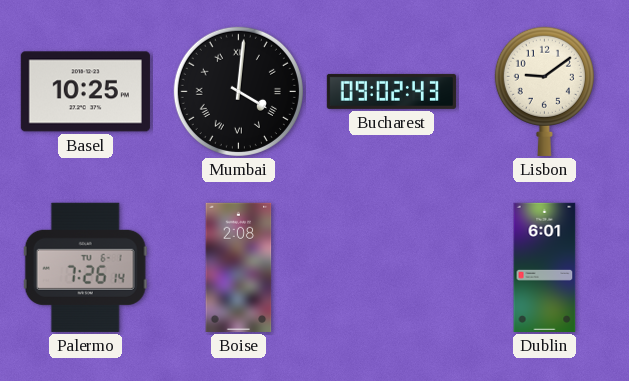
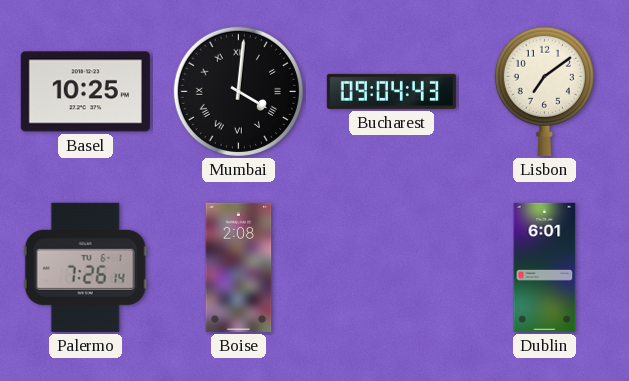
Bucharest: 09:02 -> 09:04 (391, 91)
Lisbon: 9:09 -> 7:09 (544, 91)
